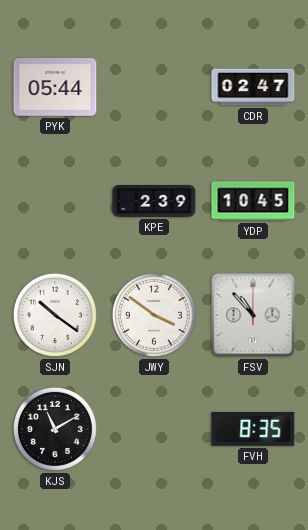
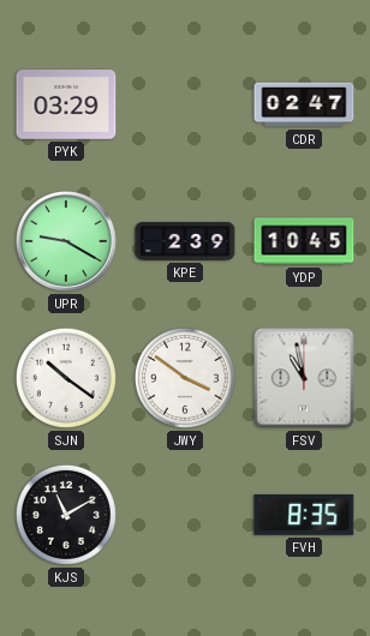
PYK: 05:44 -> 03:29 (66, 106)
UPR: none -> 9:20 (66, 241)
FSV: 10:53 -> 10:58 (304, 378)
